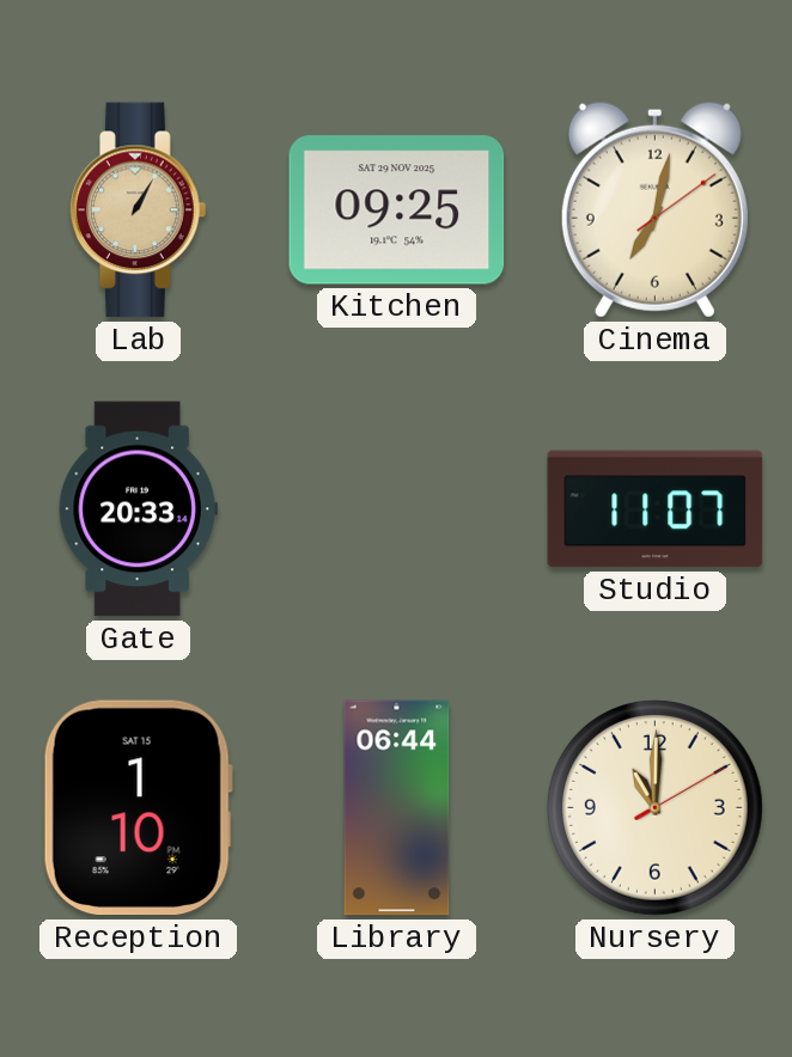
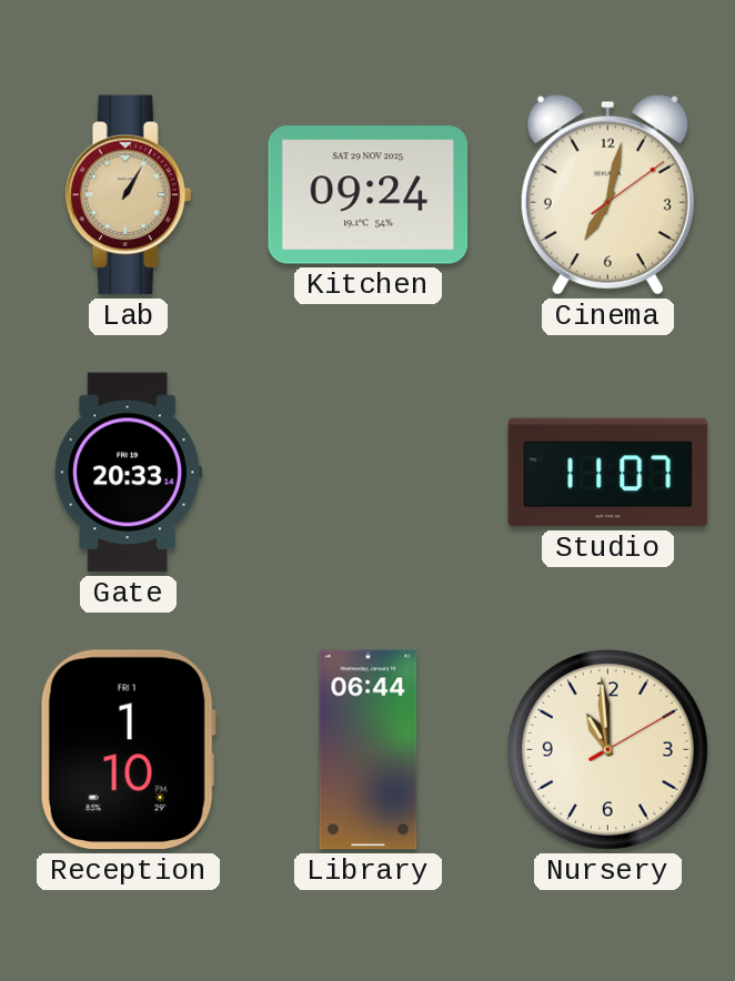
Kitchen: 09:25 -> 09:24 (369, 195)
Reception date: SAT 15 -> FRI 1 (128, 750)
Nursery: 11:00 -> 10:59 (607, 749)
